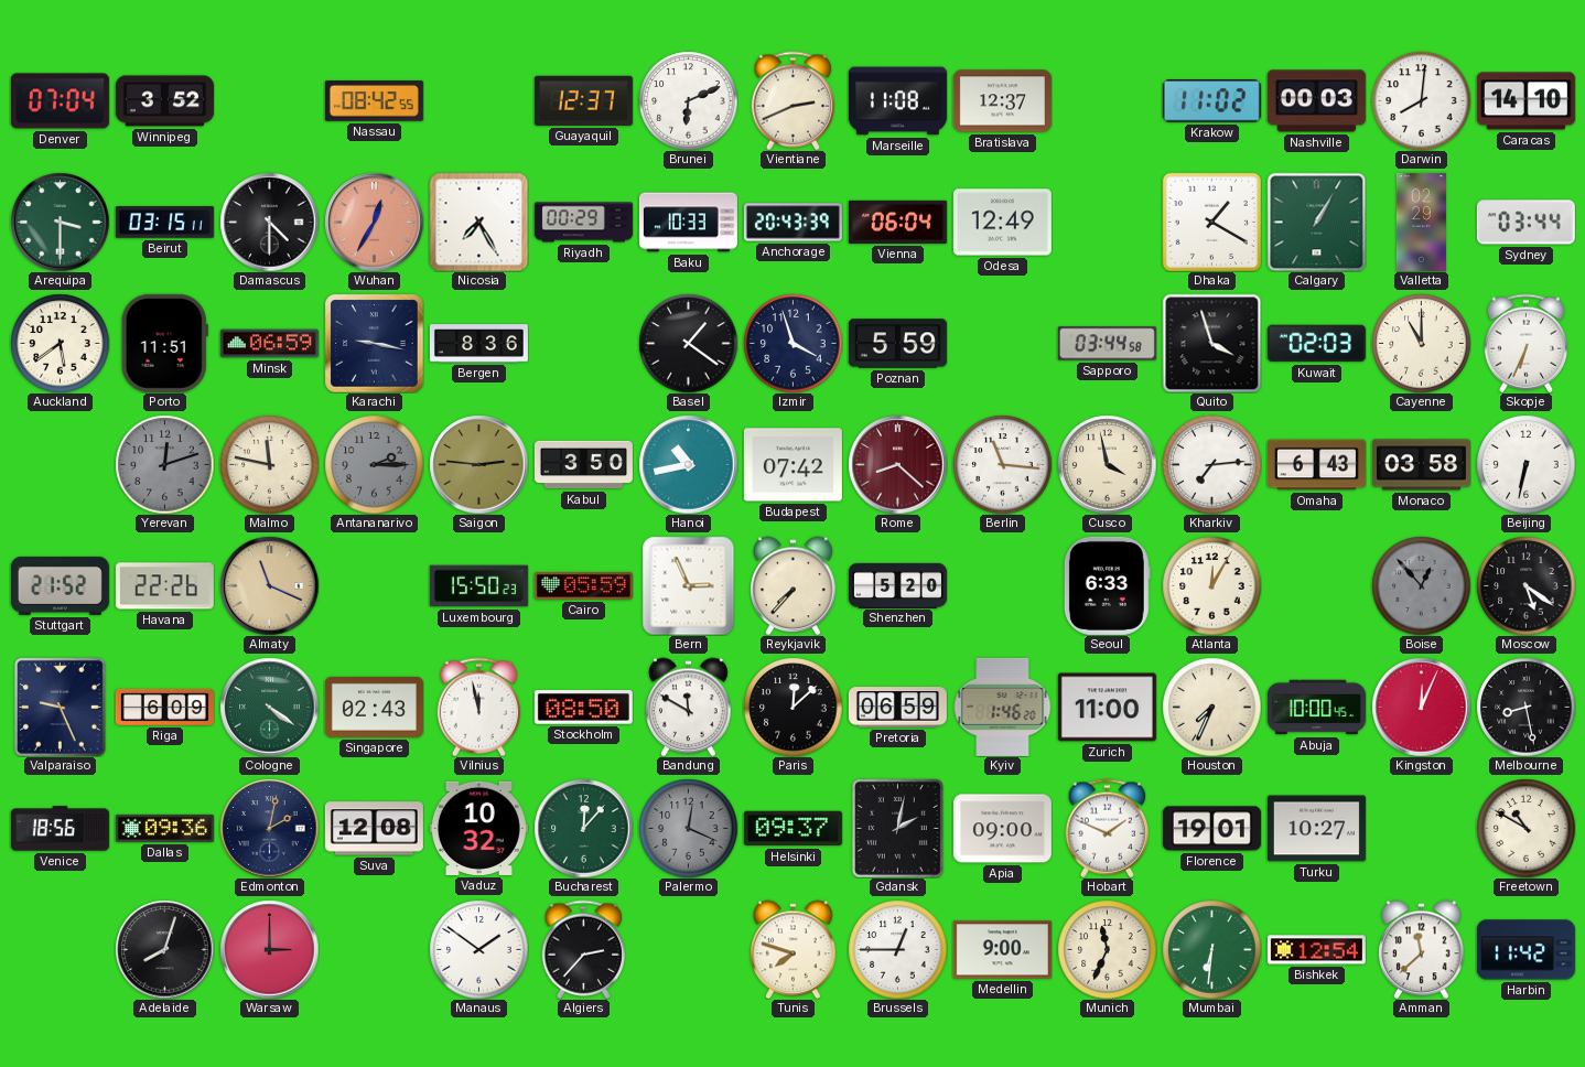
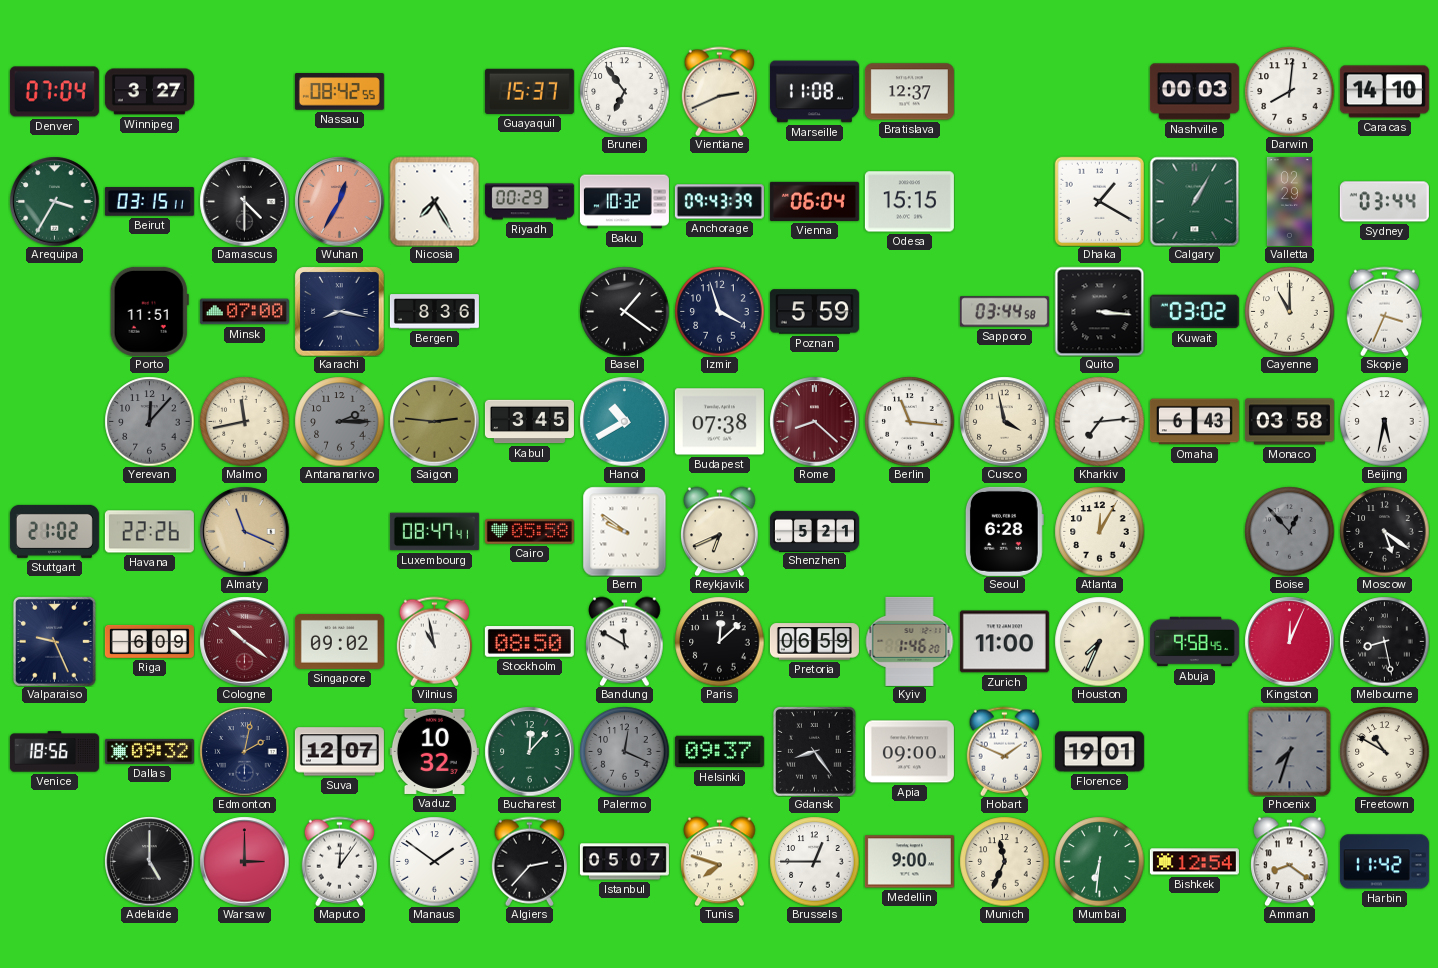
Winnipeg: 3:52 -> 3:27 (149, 92)
Guayaquil: 12:37 -> 15:37 (529, 91)
Brunei: 6:11 -> 6:54 (624, 91)
Krakow: 11:02 -> none (1211, 101)
Arequipa: 3:30 -> 3:35 (54, 201)
Baku: 10:33 -> 10:32 (624, 202)
Anchorage: 20:43 -> 09:43 (719, 202)
Odesa: 12:49 -> 15:15 (909, 202)
Auckland: 5:39 -> none (60, 343)
Minsk: 06:59 -> 07:00 (244, 312)
Karachi: 9:17 -> 8:17 (339, 311)
Quito: 3:57 -> 3:16 (1099, 311)
Kuwait: 02:03 -> 03:02 (1194, 312)
Skopje: 6:34 -> 3:34 (1384, 311)
Yerevan: 12:12 -> 12:07 (149, 421)
Malmo: 11:47 -> 11:43 (244, 421)
Kabul: 3:50 -> 3:45 (529, 422)
Hanoi: 10:43 -> 10:40 (624, 421)
Budapest: 07:42 -> 07:38 (719, 422)
Beijing: 6:32 -> 5:32 (1384, 421)
Stuttgart: 21:52 -> 21:02 (54, 531)
Luxembourg: 15:50 -> 08:47 (434, 532)
Cairo: 05:59 -> 05:58 (529, 531)
Bern: 2:56 -> 9:51 (625, 531)
Reykjavik: 7:37 -> 6:41 (720, 531)
Shenzhen: 5:20 -> 5:21 (814, 531)
Seoul: 6:33 -> 6:28 (1004, 531)
Cologne: 4:21 -> 10:21 (244, 641)
Cologne dial: green -> burgundy (244, 641)
Singapore: 02:43 -> 09:02 (339, 641)
Vilnius: 11:58 -> 10:58 (434, 641)
Abuja: 10:00 -> 9:58 (1194, 642)
Dallas: 09:36 -> 09:32 (149, 751)
Suva: 12:08 -> 12:07 (339, 752)
Gdansk: 2:02 -> 8:24 (814, 751)
Turku: 10:27 -> none (1316, 829)
Phoenix: none -> 7:33 (1290, 751)
Adelaide: 8:03 -> 5:00 (149, 861)
Maputo: none -> 12:06 (339, 861)
Istanbul: none -> 05:07 (624, 862)
Amman: 11:38 -> 8:21 (1290, 861)
